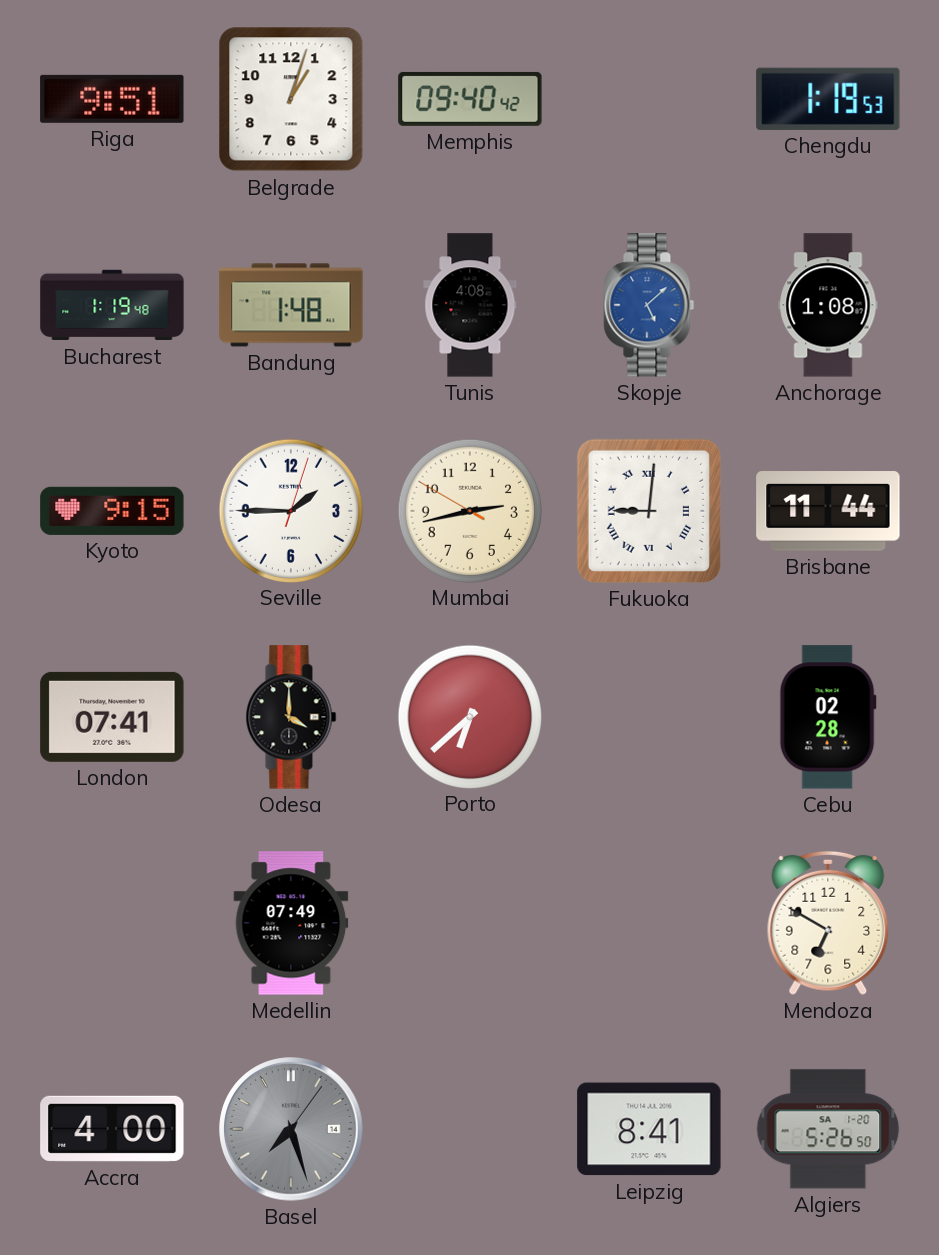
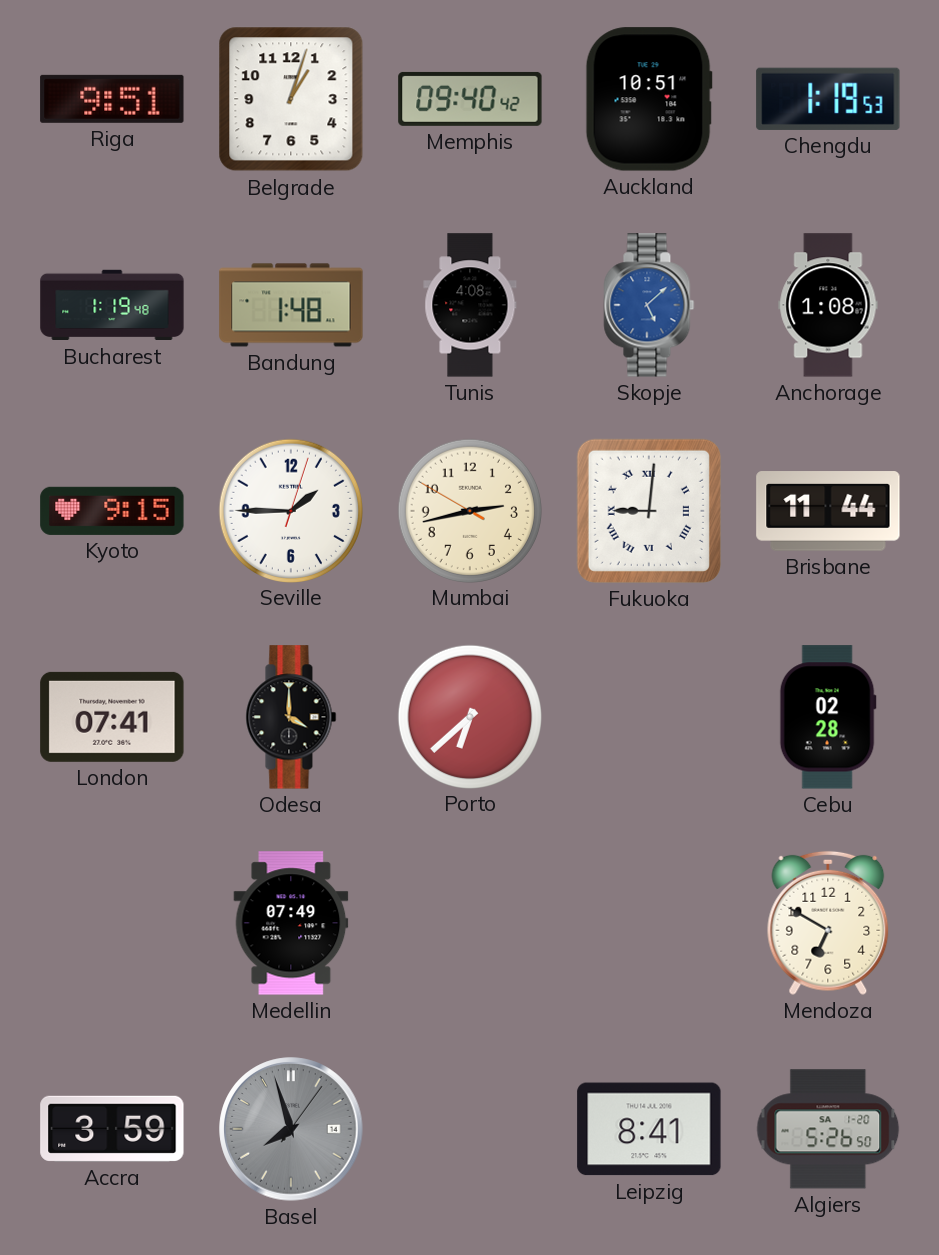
Auckland: none -> 10:51 (649, 99)
Accra: 4:00 -> 3:59 (112, 1129)
Basel: 7:27 -> 7:57 (291, 1129)
